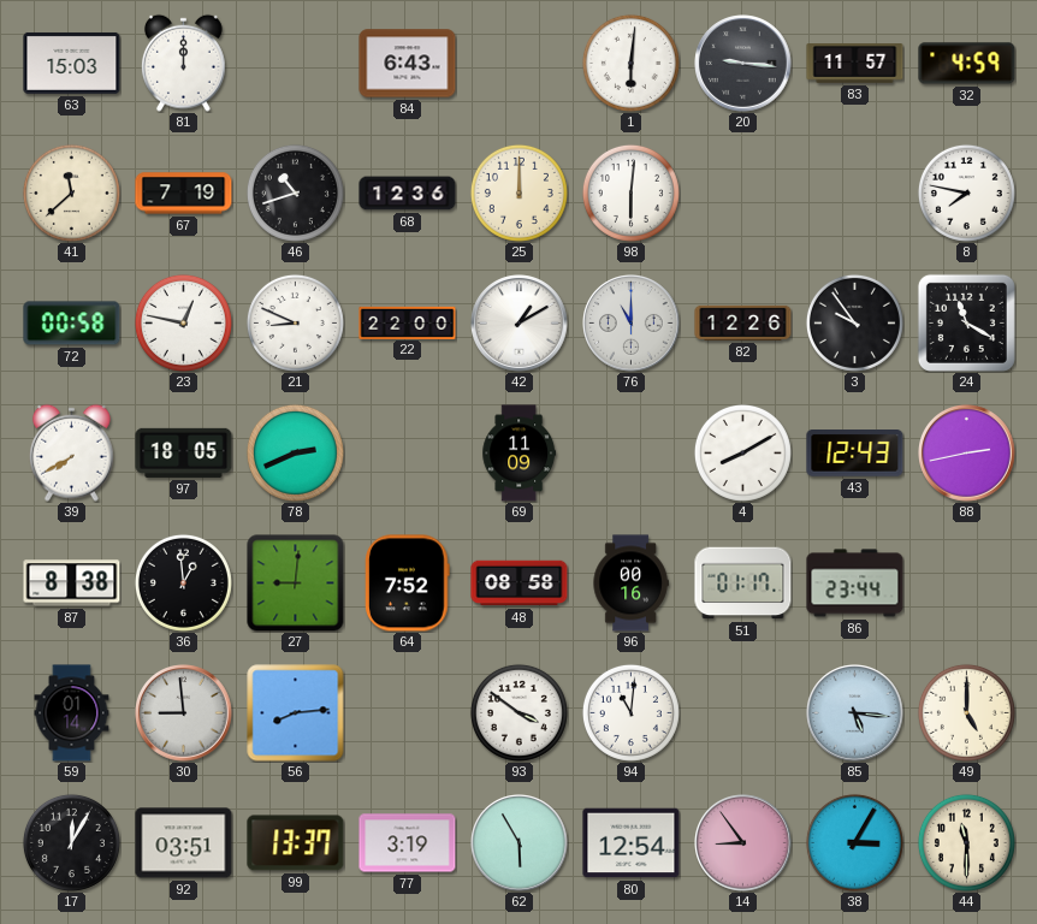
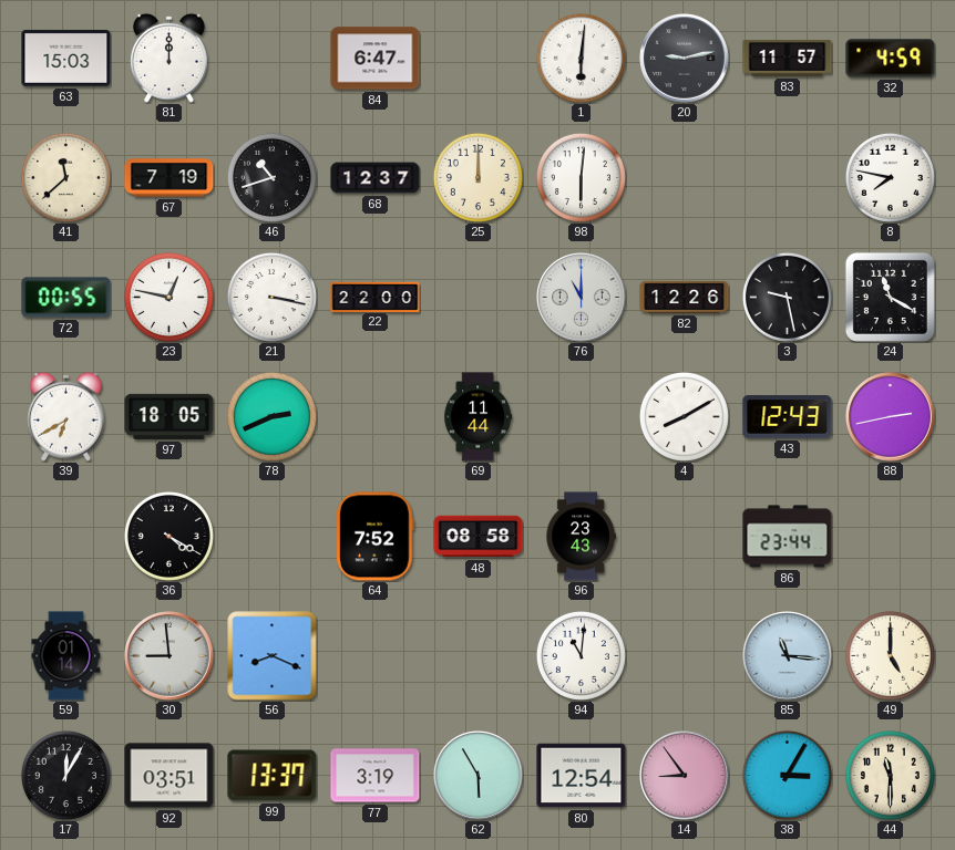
84: 6:43 -> 6:47 (376, 59)
20: 9:16 -> 9:13 (685, 59)
68: 12:36 -> 12:37 (376, 178)
72: 00:58 -> 00:55 (66, 298)
21: 8:49 -> 3:17 (271, 297)
42: 1:10 -> none (520, 324)
3: 9:54 -> 9:28 (787, 297)
39: 7:40 -> 6:40 (65, 416)
69: 11:09 -> 11:44 (479, 417)
87: 8:38 -> none (72, 584)
36: 12:59 -> 4:20 (168, 536)
27: 9:01 -> none (296, 584)
96: 00:16 -> 23:43 (581, 537)
51: 01:17 -> none (743, 584)
56: 8:14 -> 8:19 (273, 656)
93: 3:51 -> none (518, 712)
85: 5:16 -> 11:16 (788, 656)
